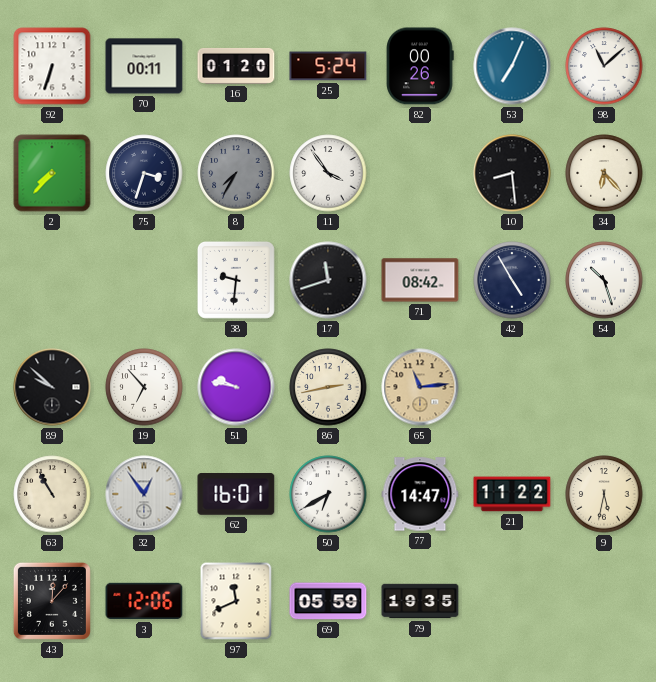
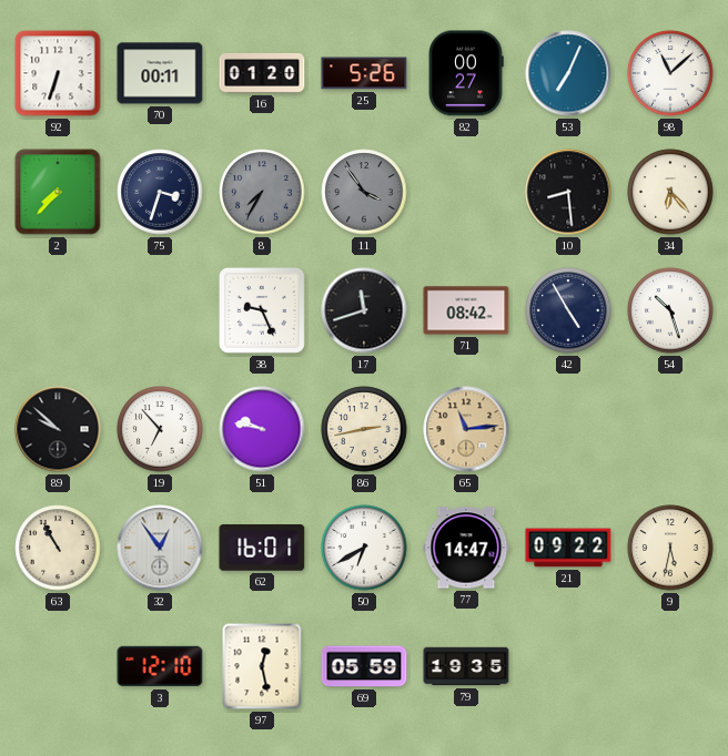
25: 5:24 -> 5:26 (364, 73)
82: 00:26 -> 00:27 (466, 73)
11 dial: white -> grey (364, 192)
38: 9:31 -> 9:26 (262, 310)
21: 11:22 -> 09:22 (568, 548)
43: 12:07 -> none (52, 601)
3: 12:06 -> 12:10 (160, 666)
97: 11:41 -> 12:28 (262, 666)
